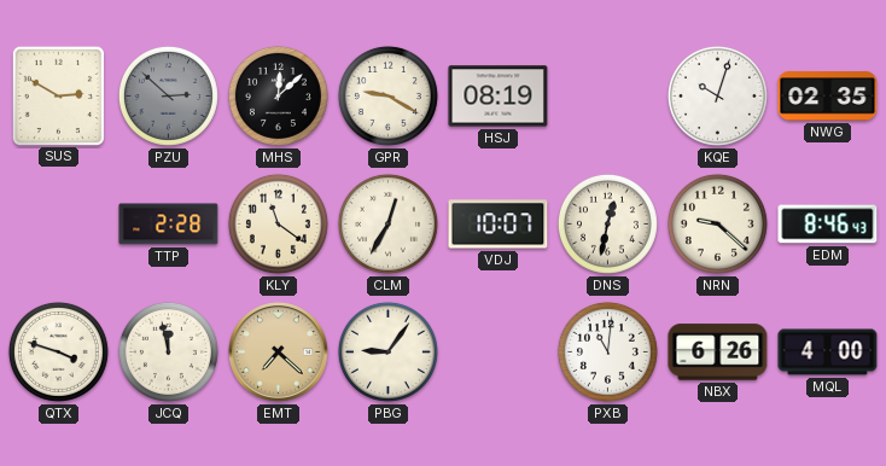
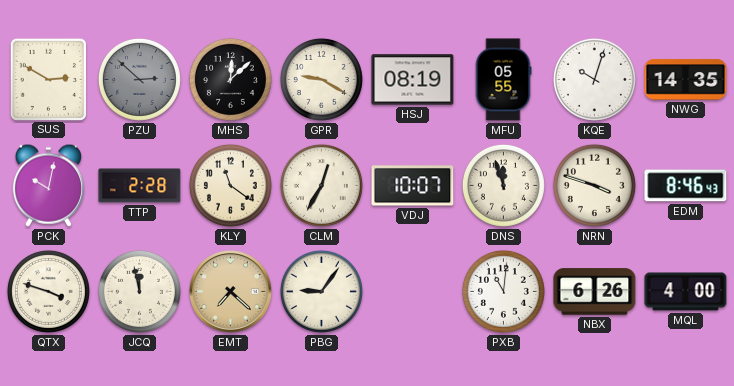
MFU: none -> 05:55 (503, 80)
NWG: 02:35 -> 14:35 (686, 80)
PCK: none -> 10:02 (48, 185)
DNS: 12:32 -> 11:57 (503, 185)
NRN: 9:22 -> 3:48 (594, 185)
